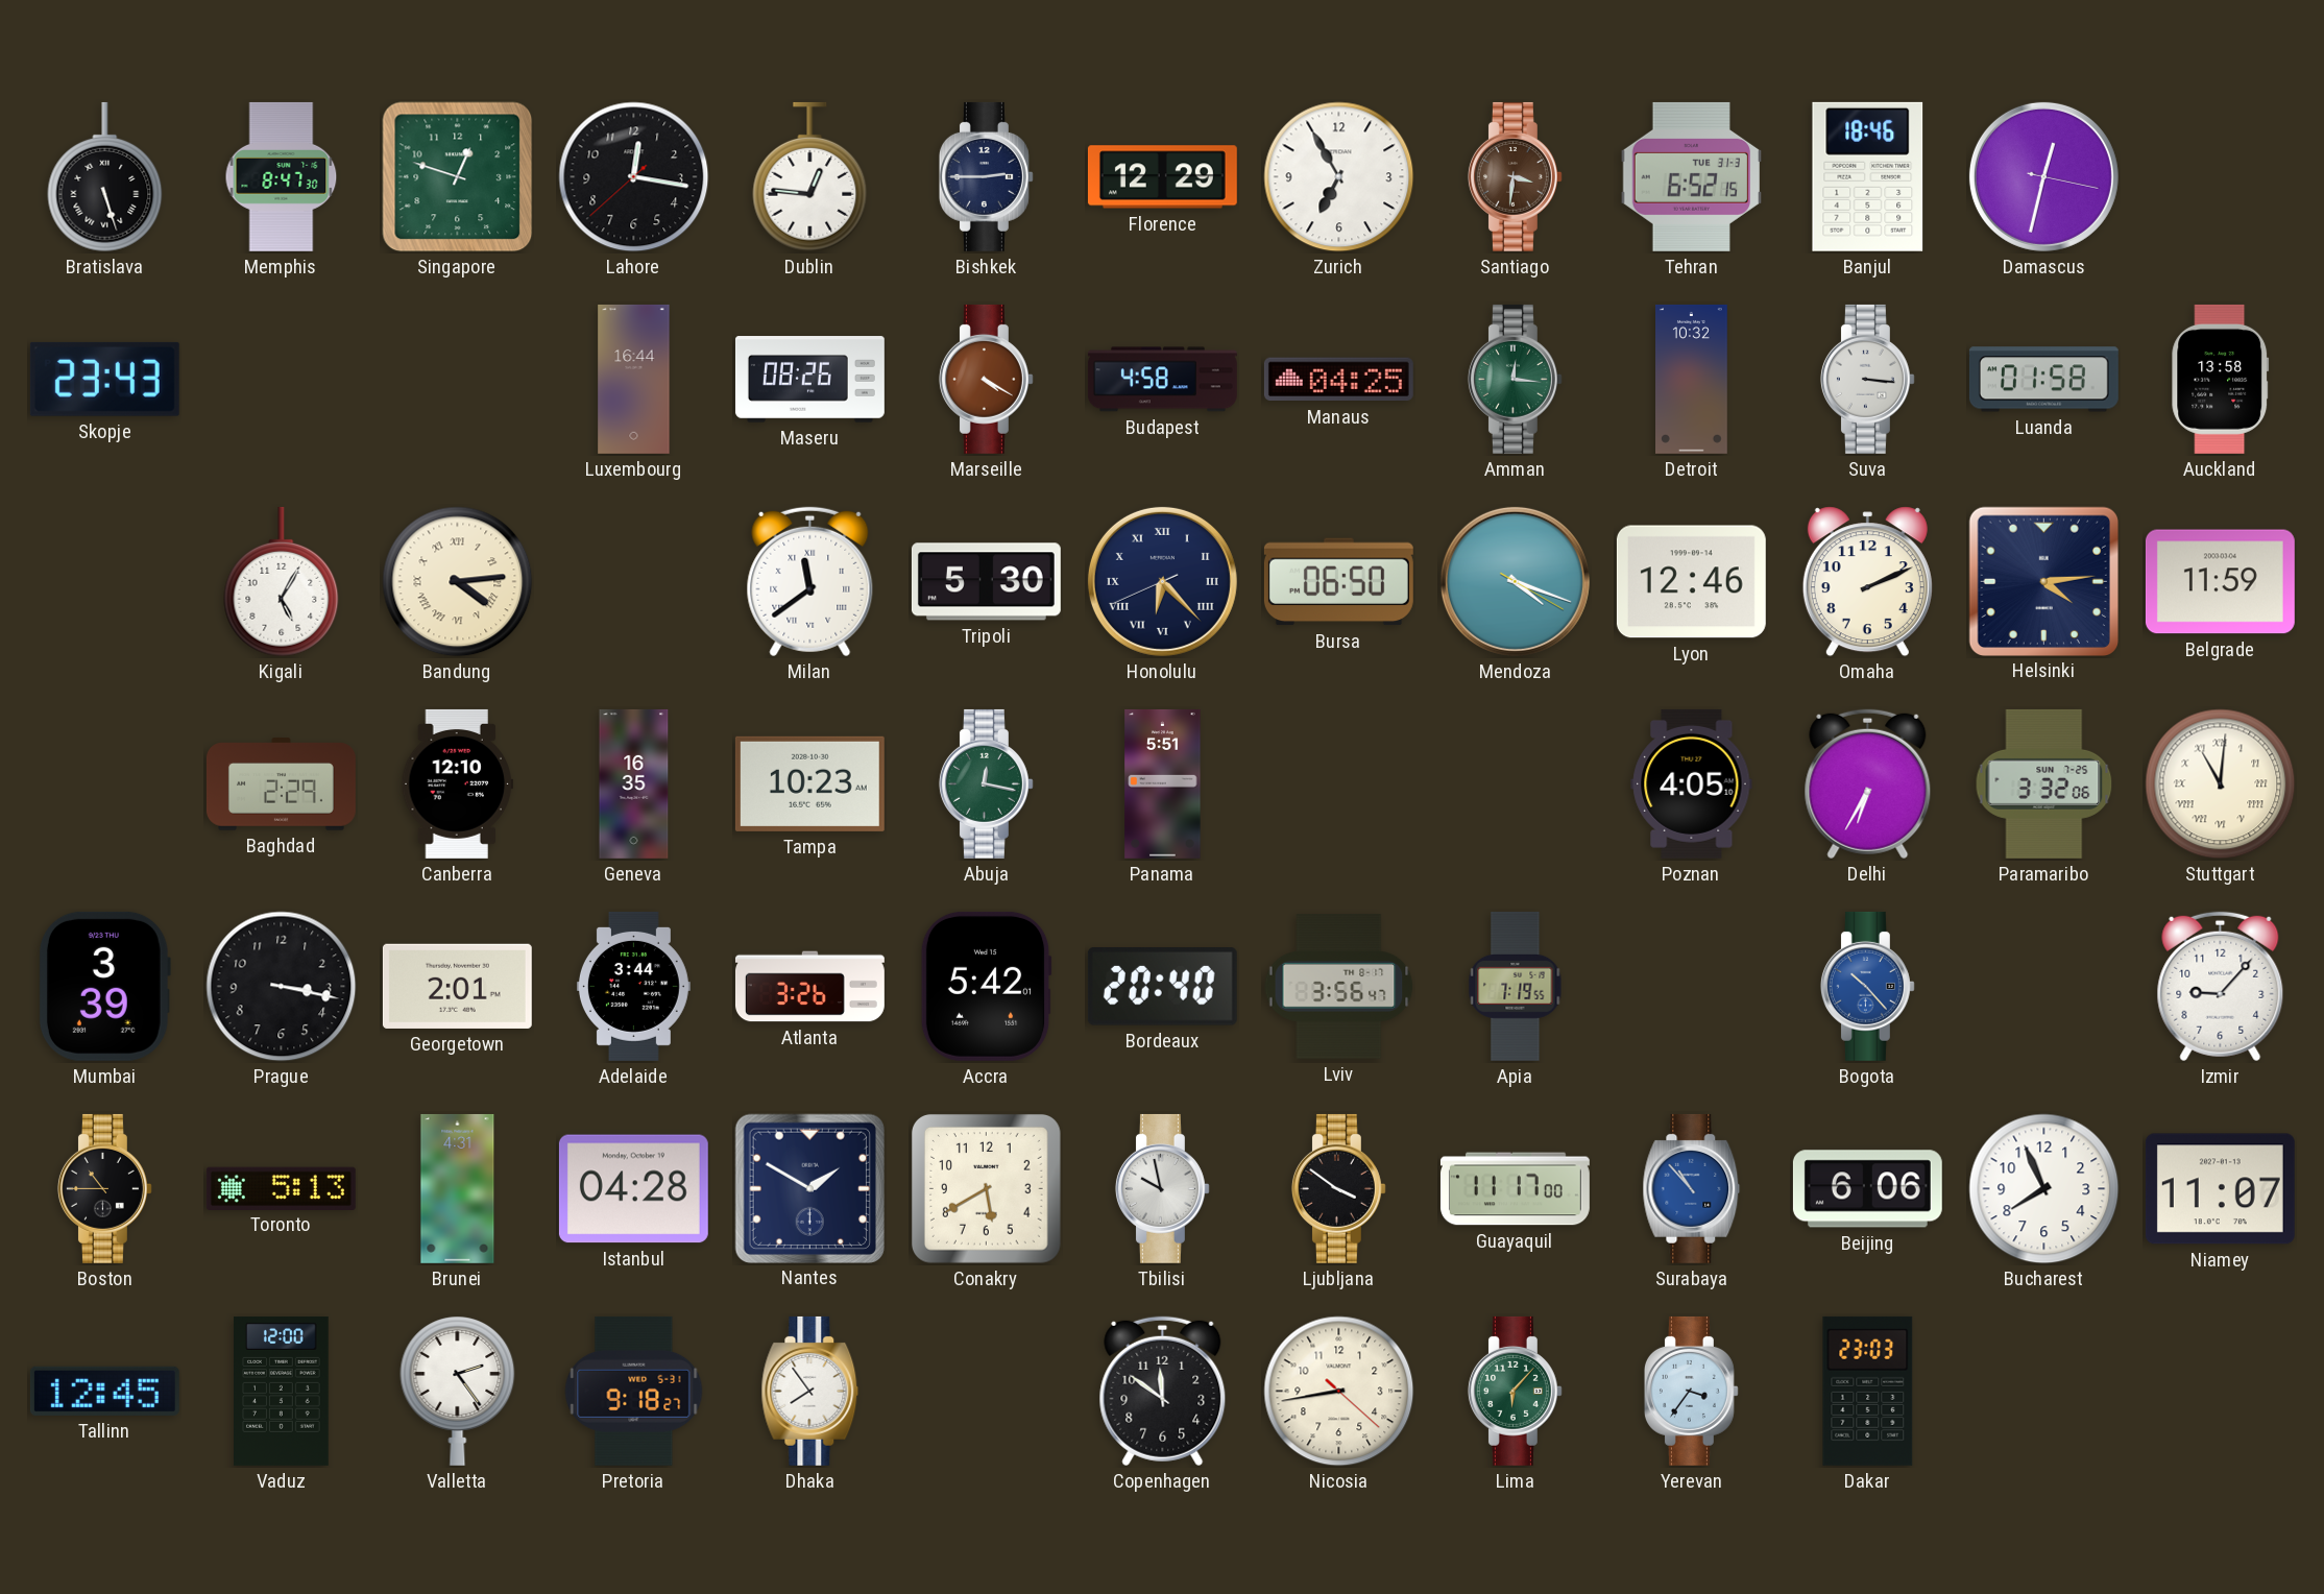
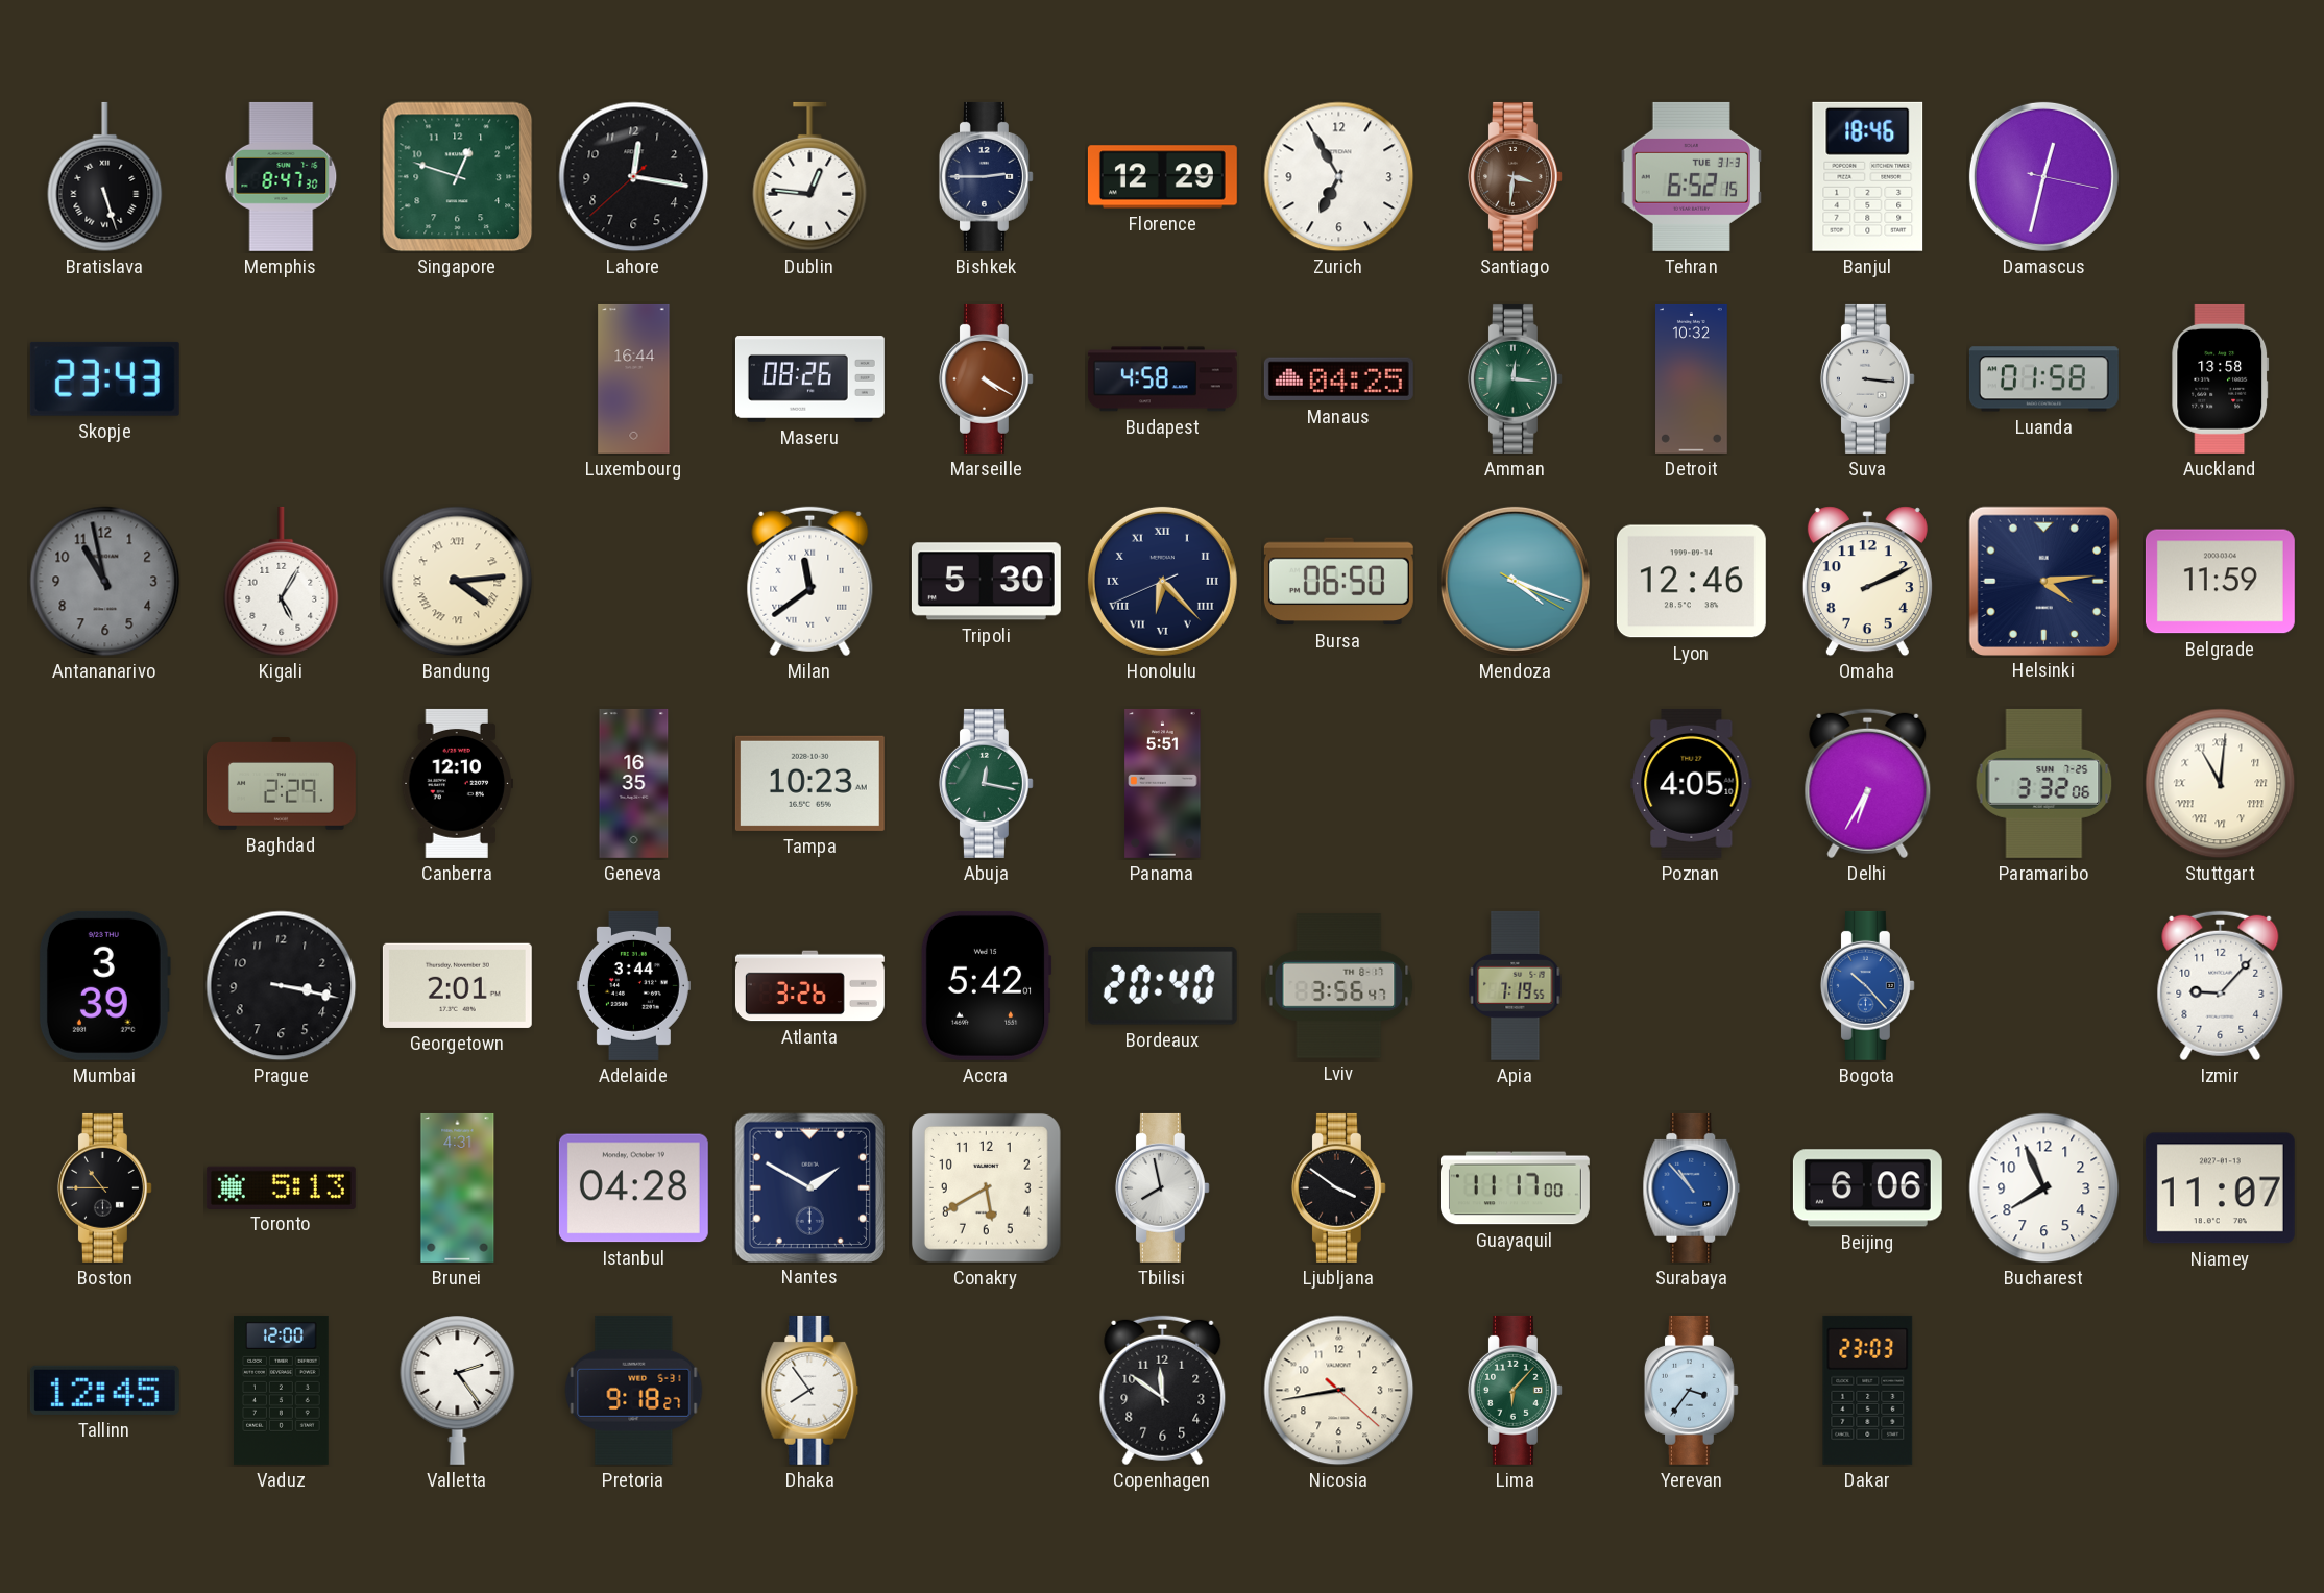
Antananarivo: none -> 10:58 (105, 582)
Tbilisi: 9:58 -> 7:58 (1162, 1187)
